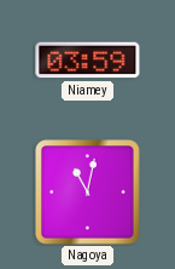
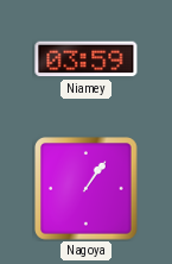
Nagoya: 11:02 -> 1:06 (87, 189)
